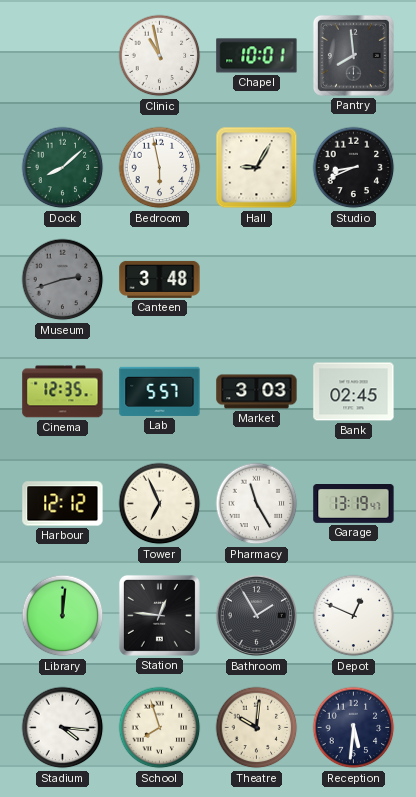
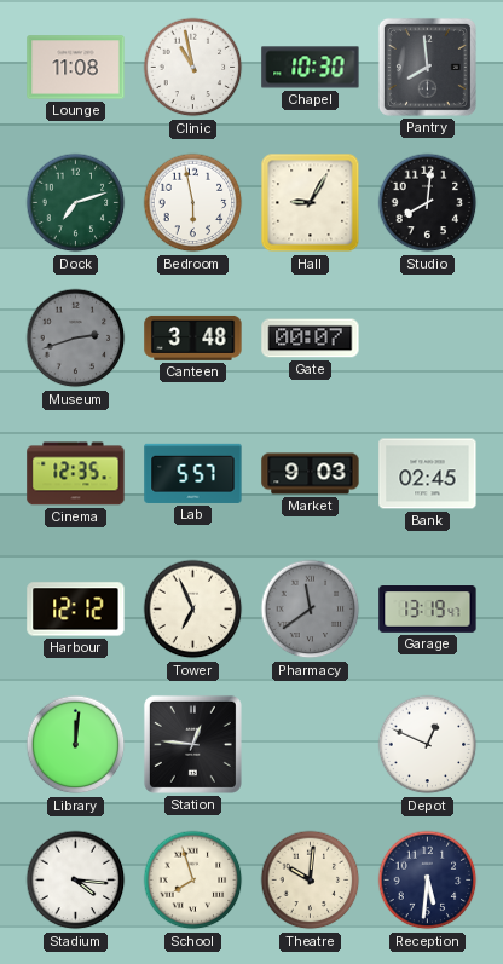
Lounge: none -> 11:08 (76, 68)
Chapel: 10:01 -> 10:30 (311, 68)
Dock: 8:08 -> 7:12 (76, 203)
Studio: 8:41 -> 8:01 (428, 203)
Gate: none -> 00:07 (311, 339)
Market: 3:03 -> 9:03 (311, 474)
Pharmacy: 11:25 -> 11:39 (311, 610)
Pharmacy dial: white -> grey (311, 610)
Bathroom: 1:55 -> none (257, 616)
